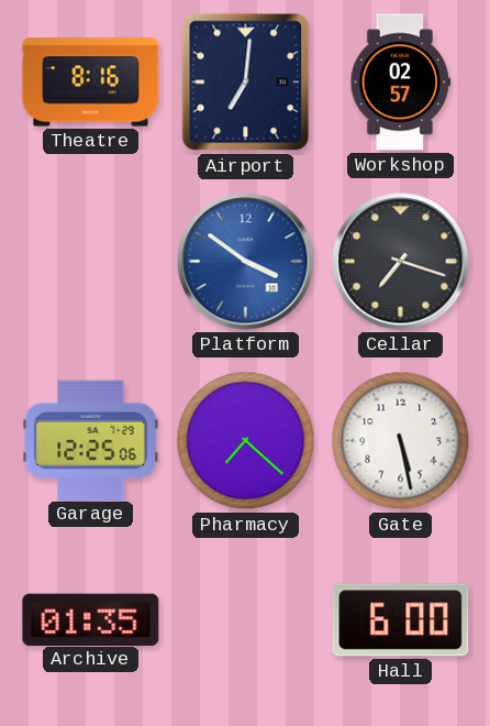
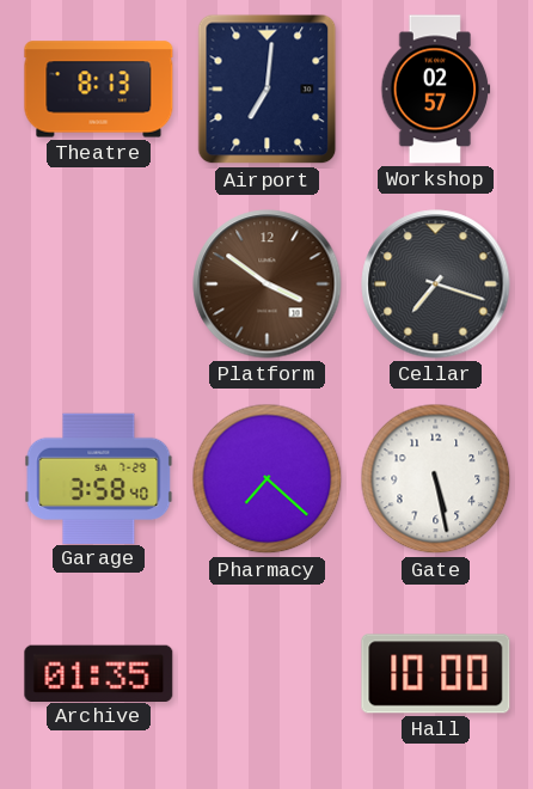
Theatre: 8:16 -> 8:13 (99, 90)
Platform dial: blue -> brown (268, 285)
Garage: 12:25 -> 3:58 (99, 478)
Hall: 6:00 -> 10:00 (436, 674)
